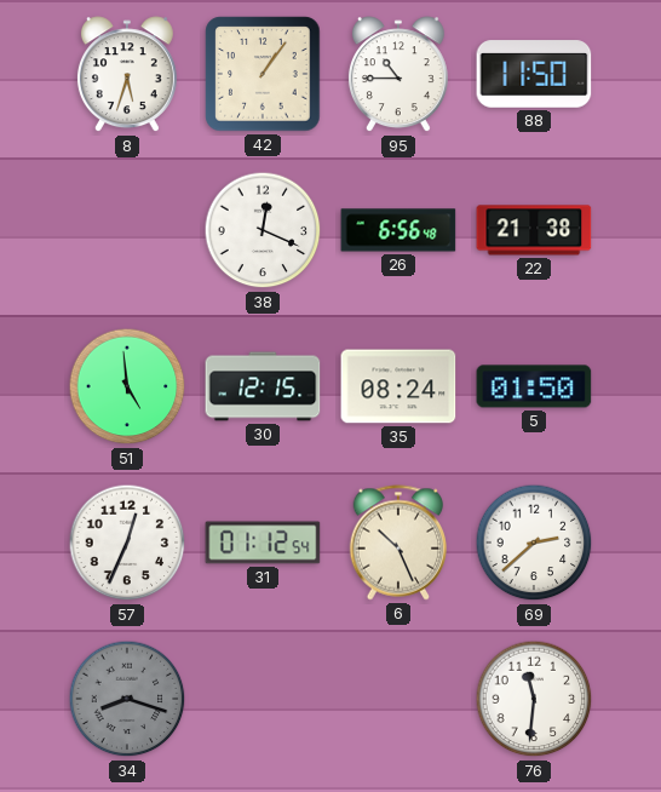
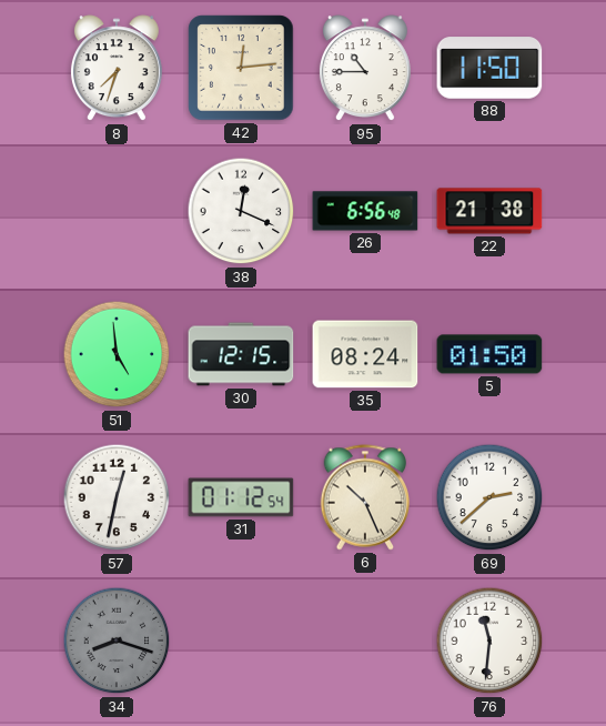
8: 5:33 -> 7:33 (117, 69)
42: 1:06 -> 12:14 (241, 68)
57: 12:34 -> 12:32 (117, 497)
